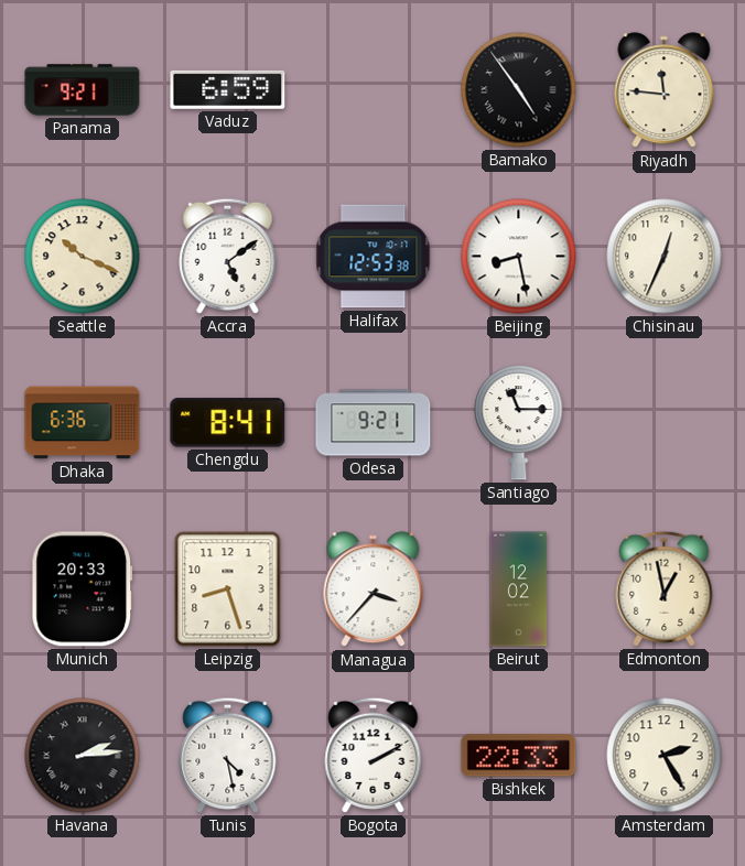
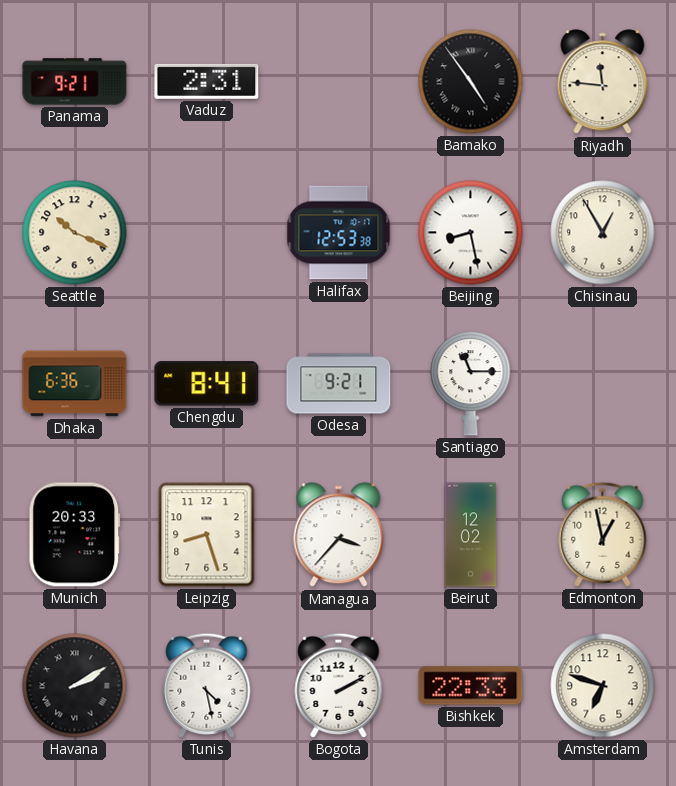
Vaduz: 6:59 -> 2:31 (207, 81)
Accra: 5:09 -> none (228, 256)
Chisinau: 12:34 -> 12:55 (603, 233)
Havana: 2:14 -> 2:10 (75, 686)
Amsterdam: 2:25 -> 6:48 (603, 686)
